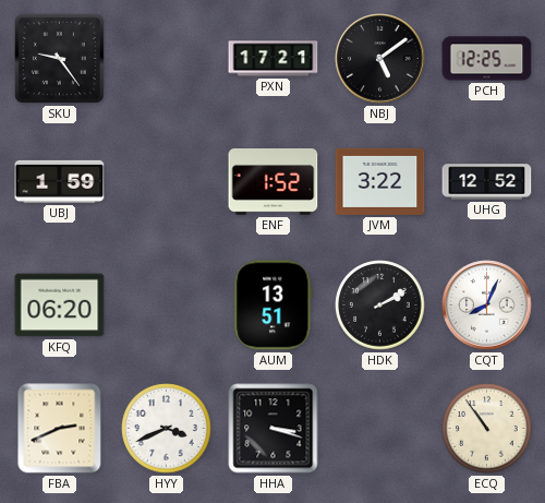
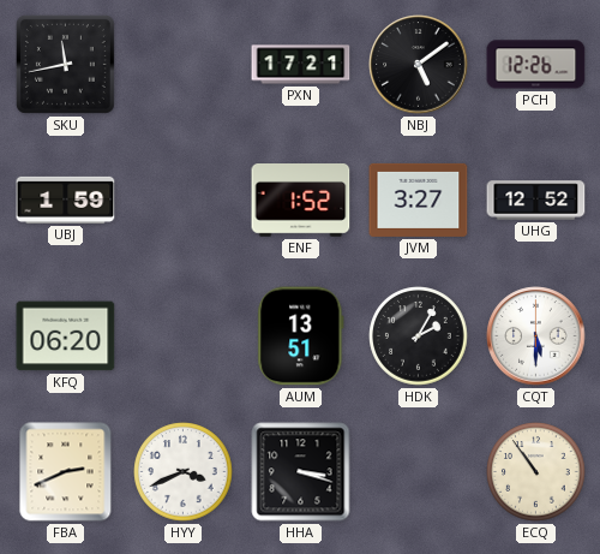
SKU: 9:24 -> 11:43 (65, 64)
PCH: 12:25 -> 12:26 (536, 65)
JVM: 3:22 -> 3:27 (419, 199)
HDK: 2:10 -> 2:05 (419, 336)
CQT: 8:04 -> 5:30 (536, 336)
